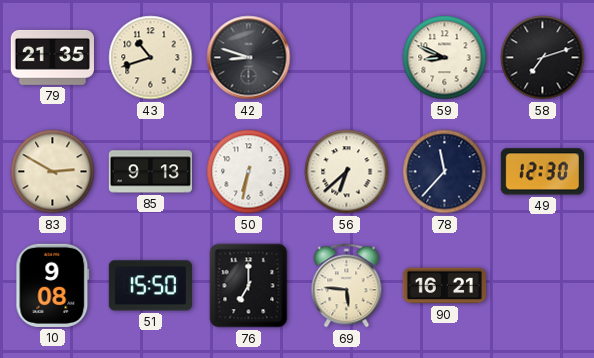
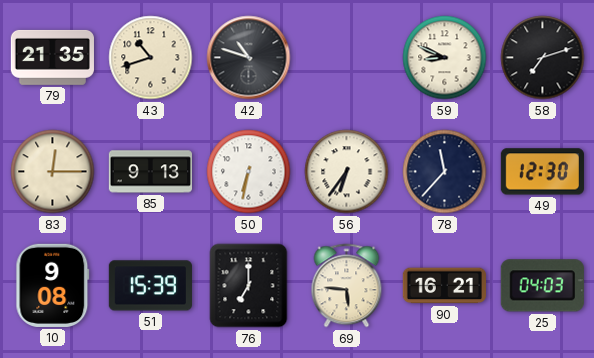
42: 8:48 -> 10:48 (249, 58)
83: 2:50 -> 12:15 (53, 172)
56: 6:38 -> 6:36 (347, 172)
51: 15:50 -> 15:39 (150, 286)
25: none -> 04:03 (542, 286)
